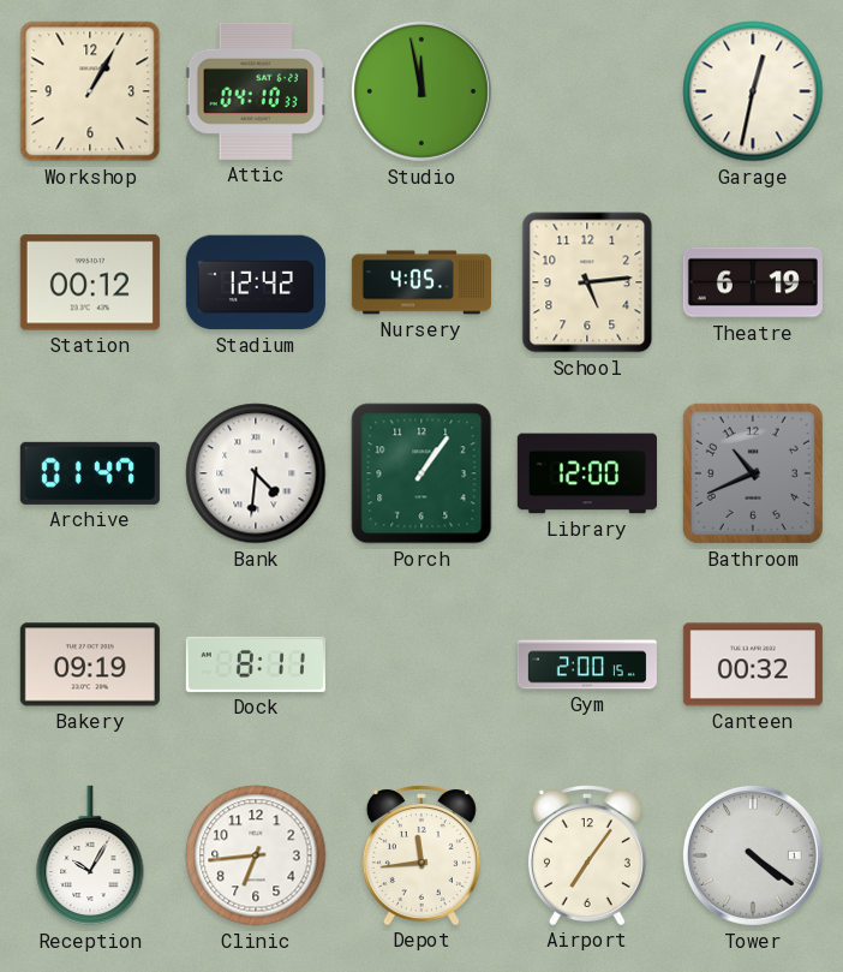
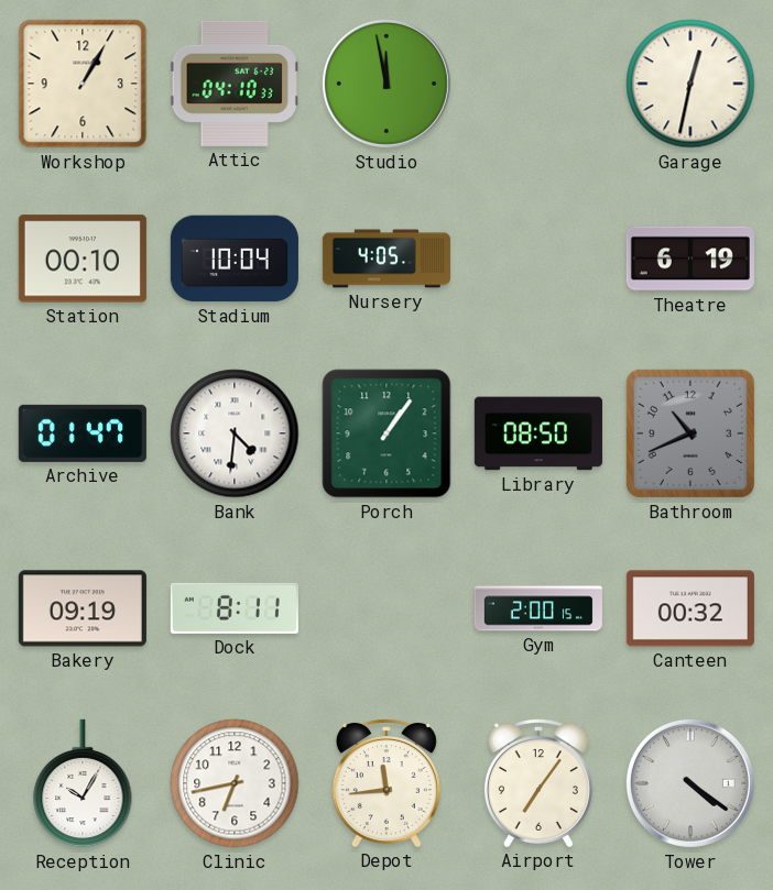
Station: 00:12 -> 00:10 (83, 259)
Stadium: 12:42 -> 10:04 (235, 259)
School: 5:14 -> none (587, 282)
Library: 12:00 -> 08:50 (538, 433)
Clinic: 6:44 -> 6:43 (235, 783)
